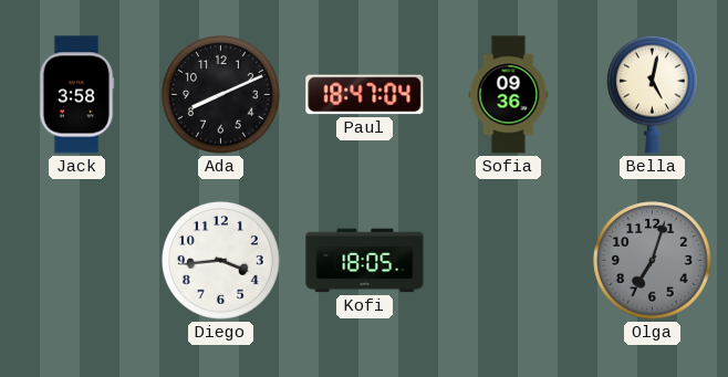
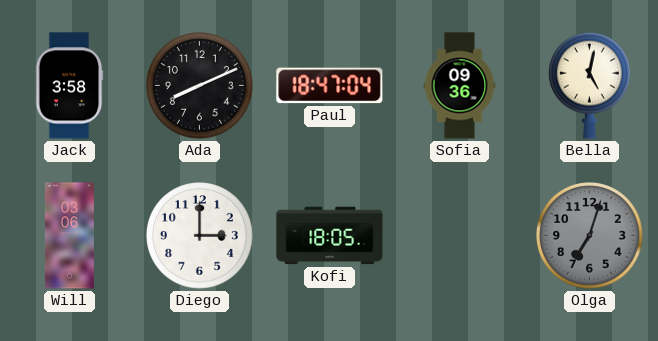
Will: none -> 03:06 (69, 236)
Diego: 3:44 -> 3:00 (200, 236)
